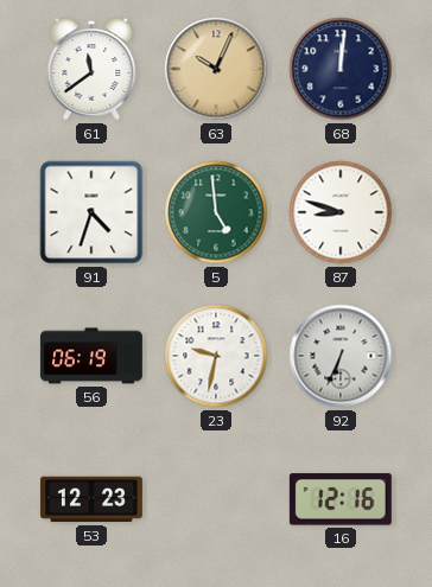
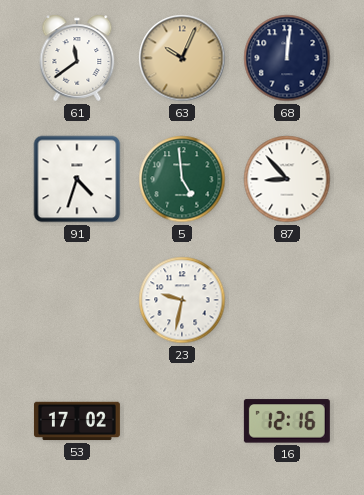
87: 8:48 -> 8:53 (287, 179)
56: 06:19 -> none (91, 356)
92: 6:34 -> none (341, 356)
53: 12:23 -> 17:02 (77, 421)
